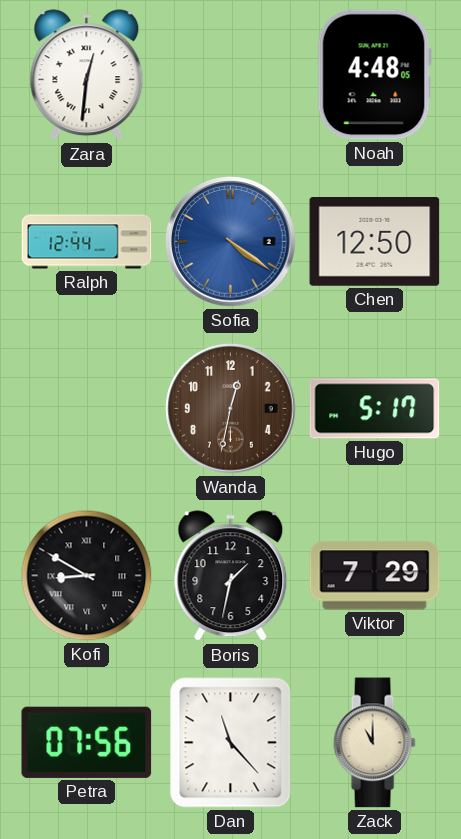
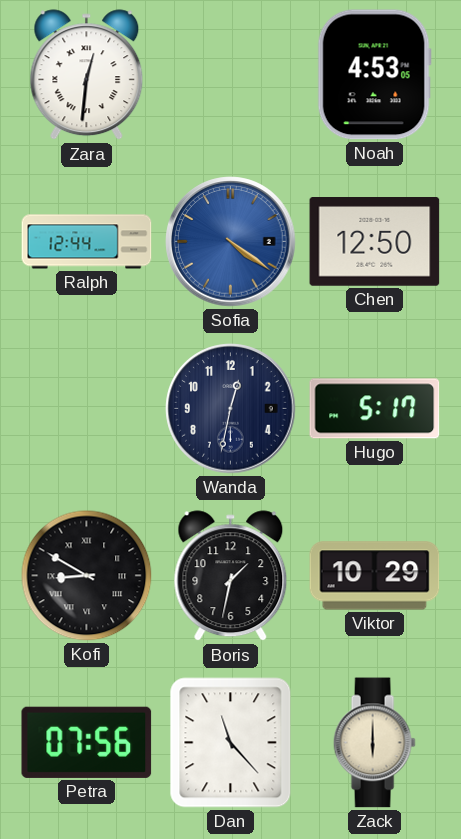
Noah: 4:48 -> 4:53 (374, 75)
Wanda dial: brown -> navy (231, 409)
Viktor: 7:29 -> 10:29 (375, 576)
Zack: 11:00 -> 6:00 (374, 743)
